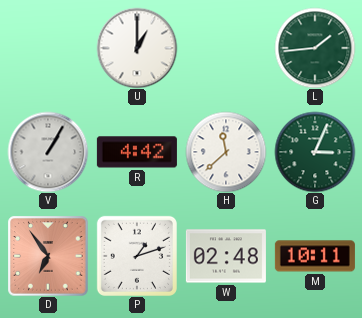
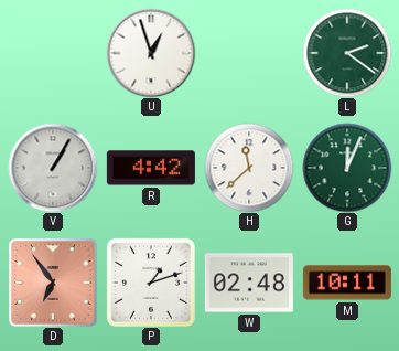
U: 1:00 -> 12:57 (151, 53)
L: 1:44 -> 2:21 (347, 53)
G: 3:04 -> 12:04 (347, 168)
